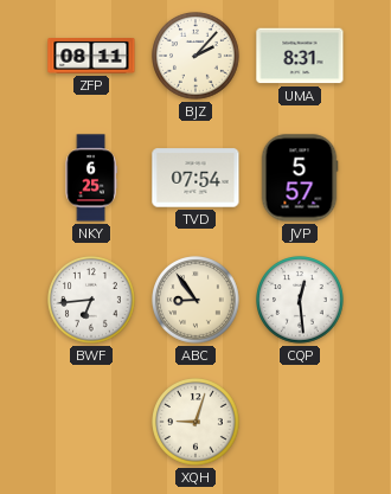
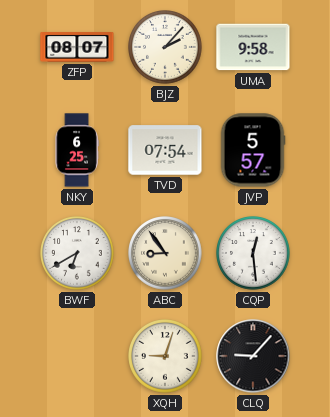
ZFP: 08:11 -> 08:07 (77, 48)
UMA: 8:31 -> 9:58 (253, 47)
BWF: 6:44 -> 6:40 (78, 254)
CLQ: none -> 9:07 (253, 356)
